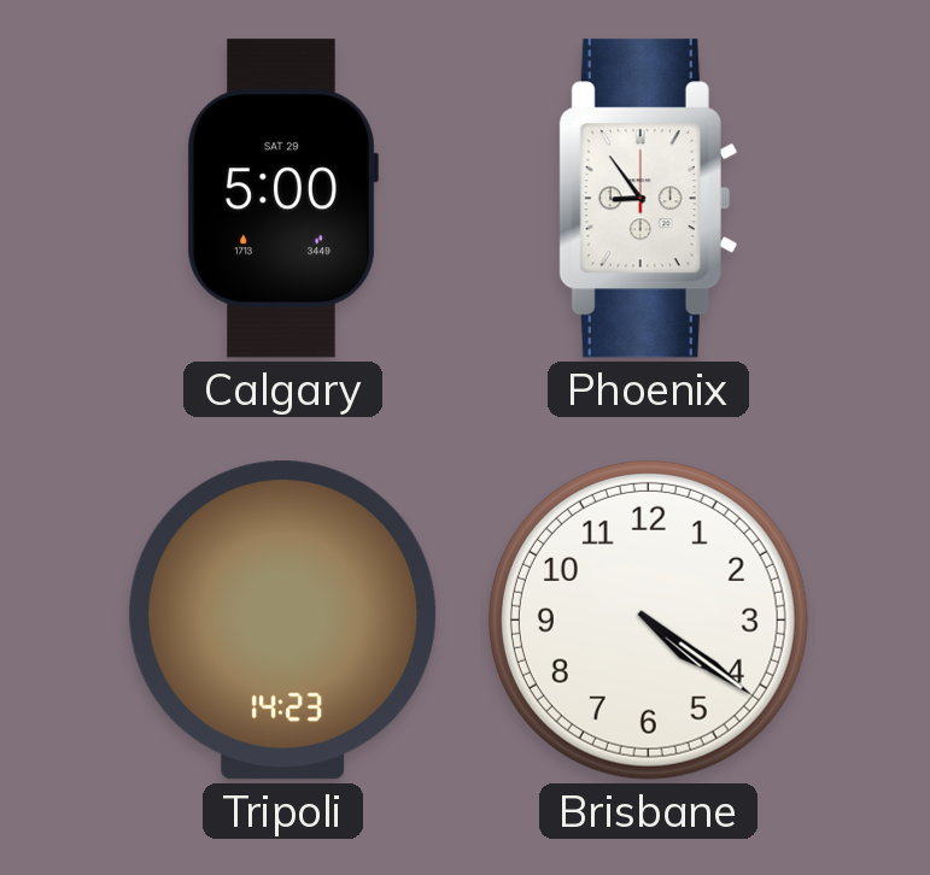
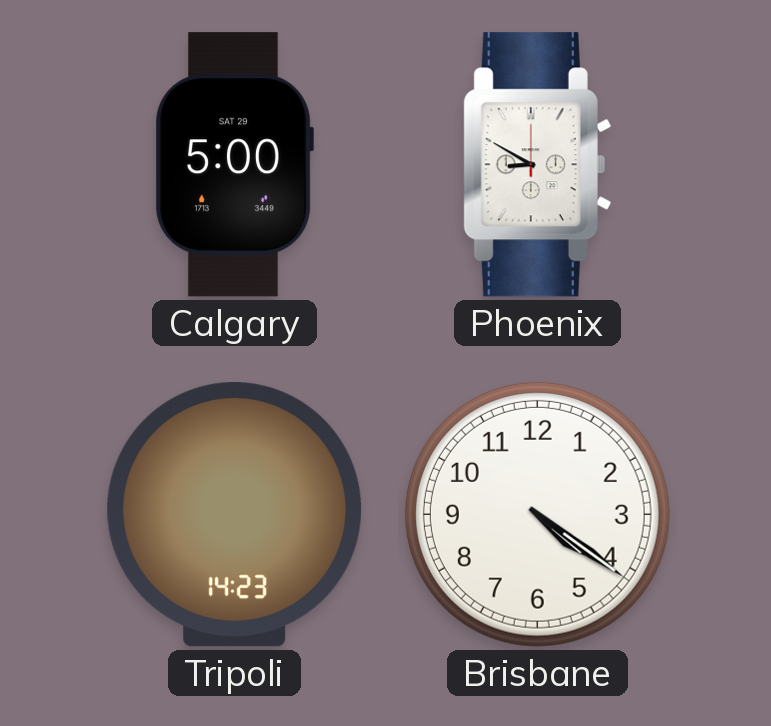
Phoenix: 8:54 -> 8:50 (537, 165)
